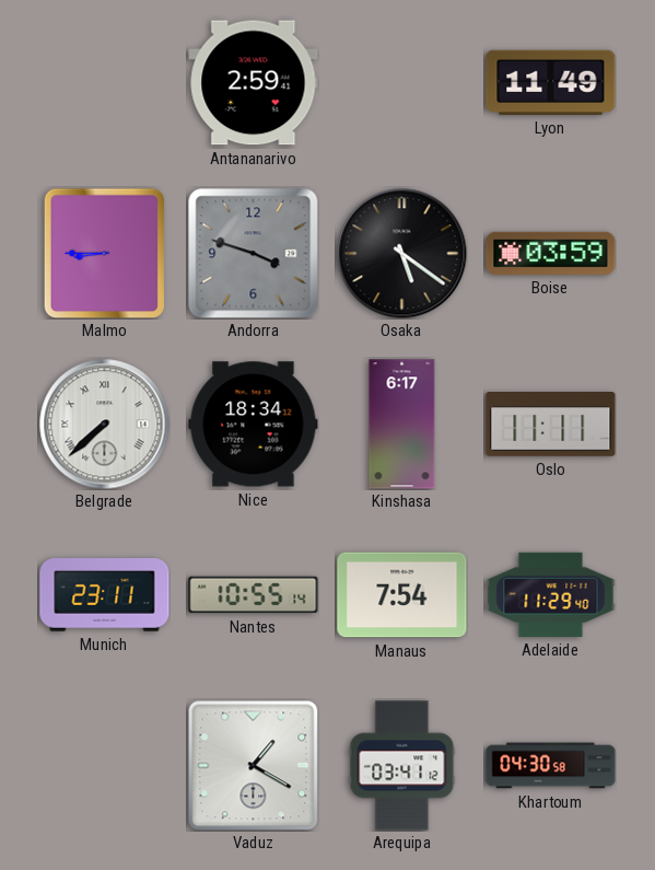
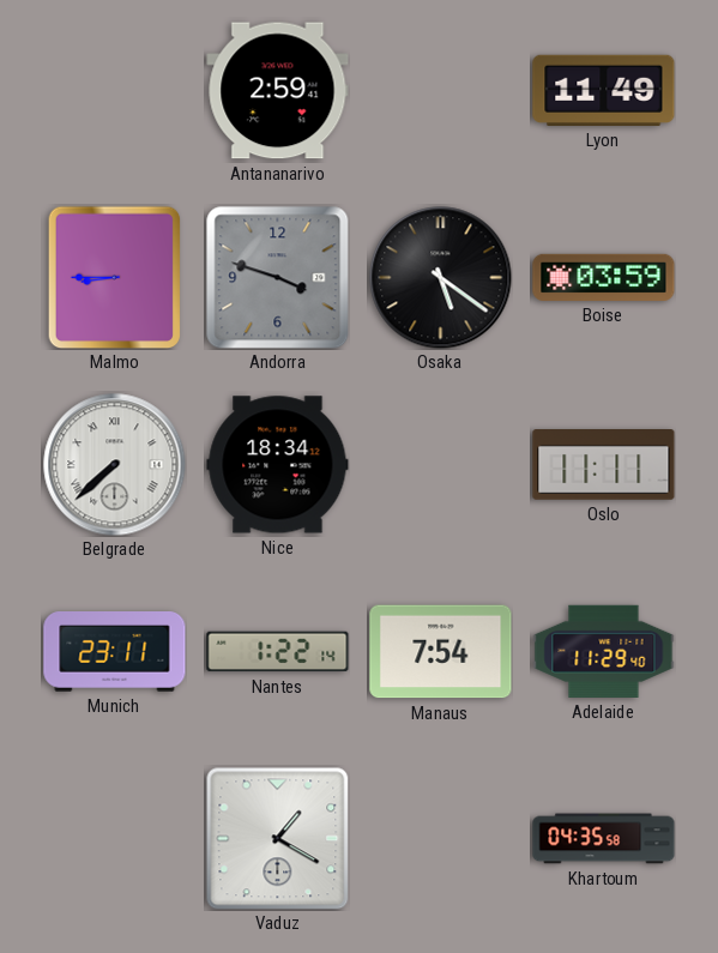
Kinshasa: 6:17 -> none (402, 425)
Nantes: 10:55 -> 1:22 (278, 652)
Arequipa: 03:41 -> none (402, 766)
Khartoum: 04:30 -> 04:35 (604, 839)
